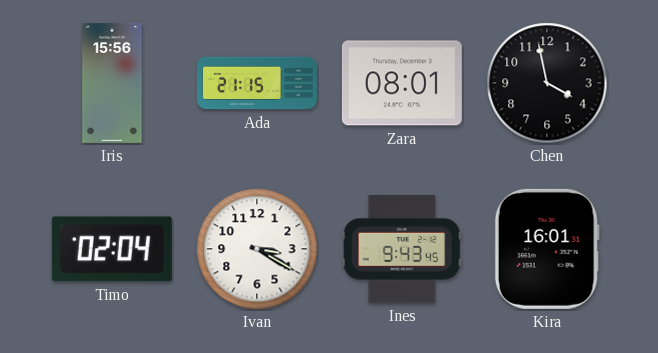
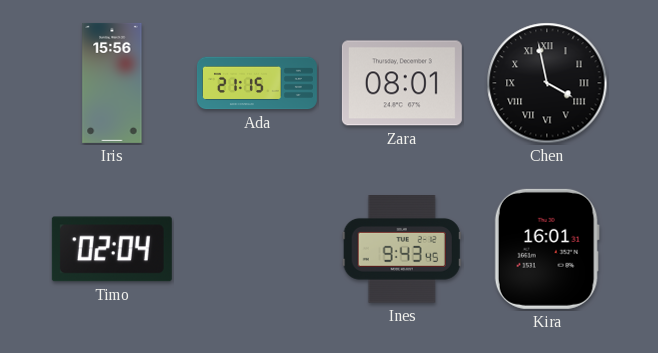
Chen numerals: Arabic -> Roman (547, 83)
Ivan: 3:20 -> none (257, 249)
